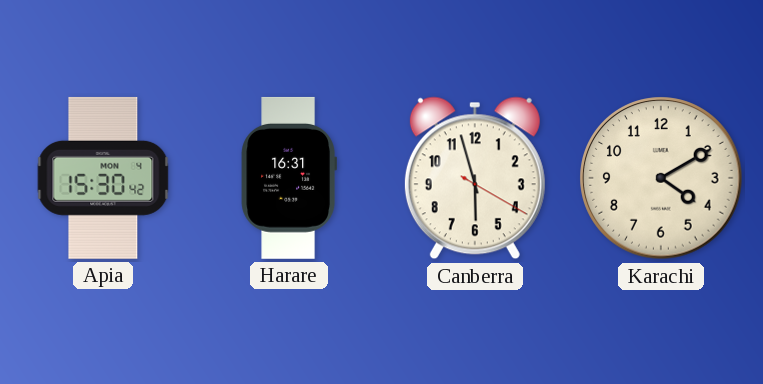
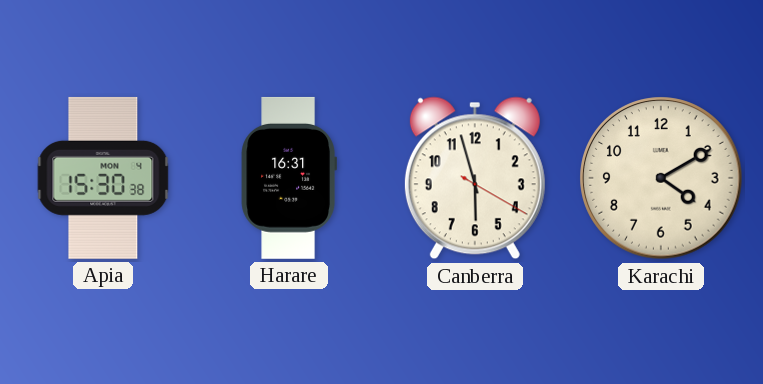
Apia: 15:30:42 -> 15:30:38 (103, 178)
